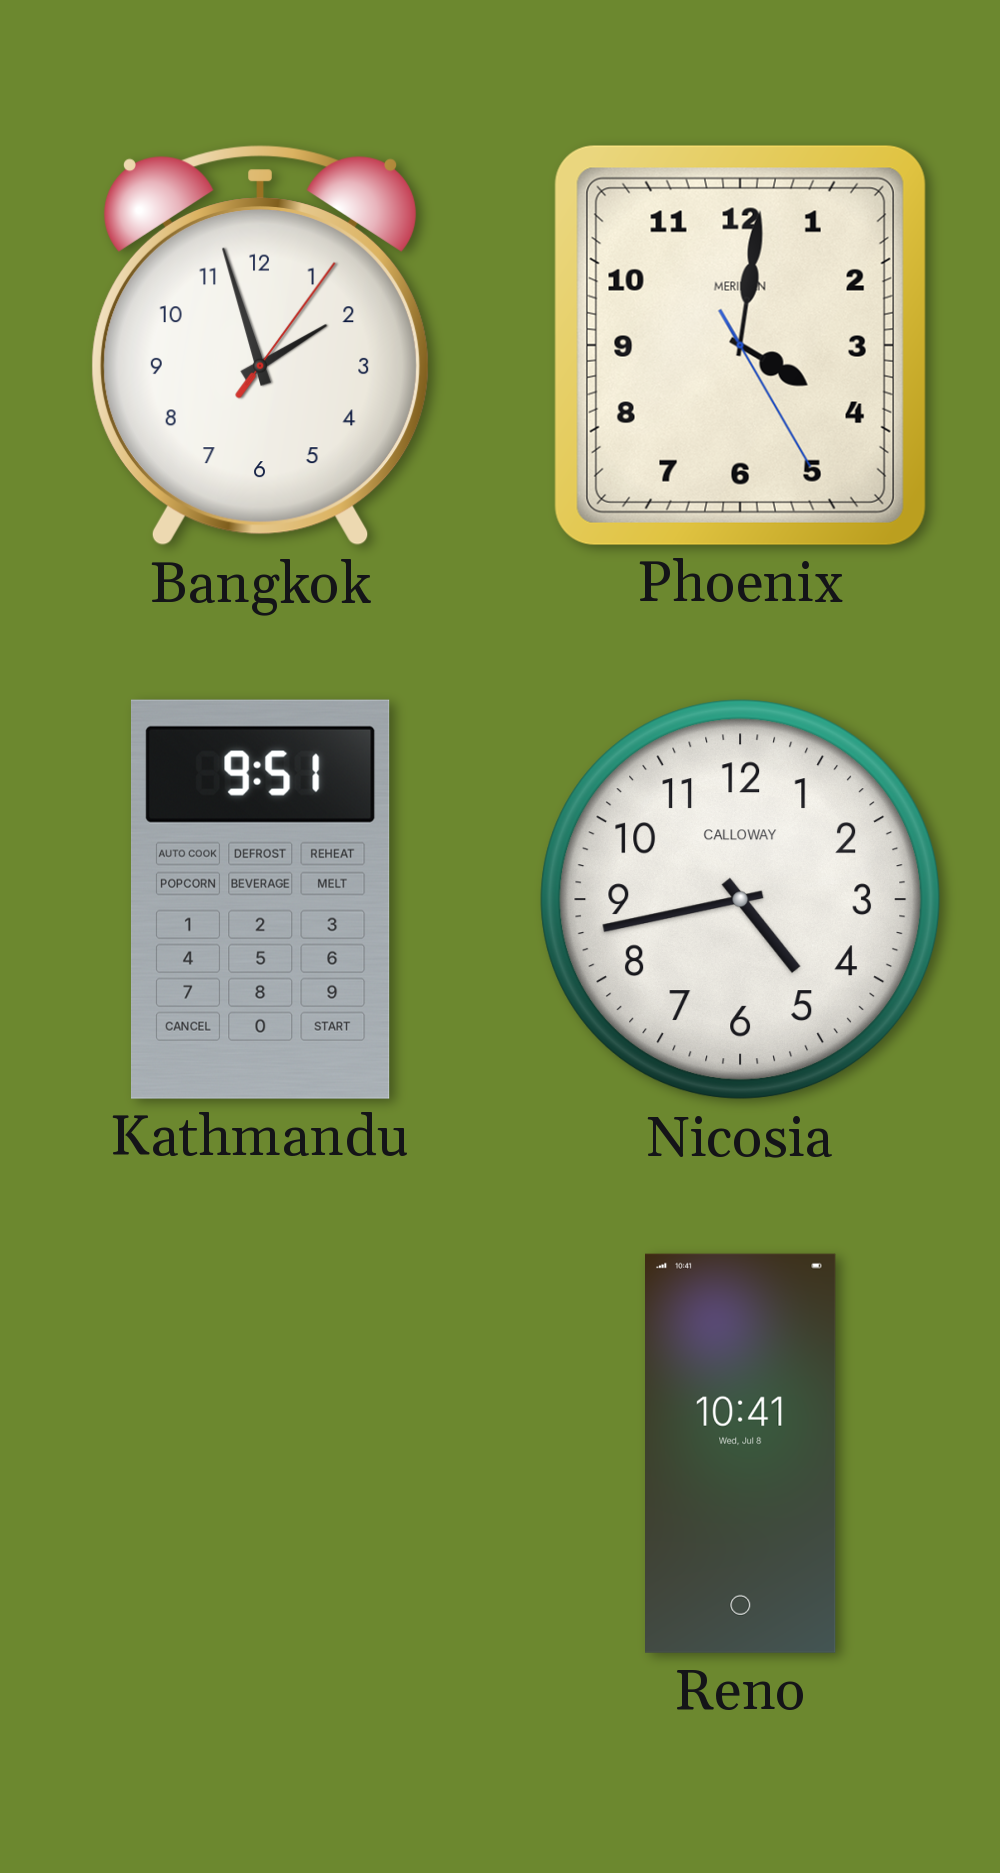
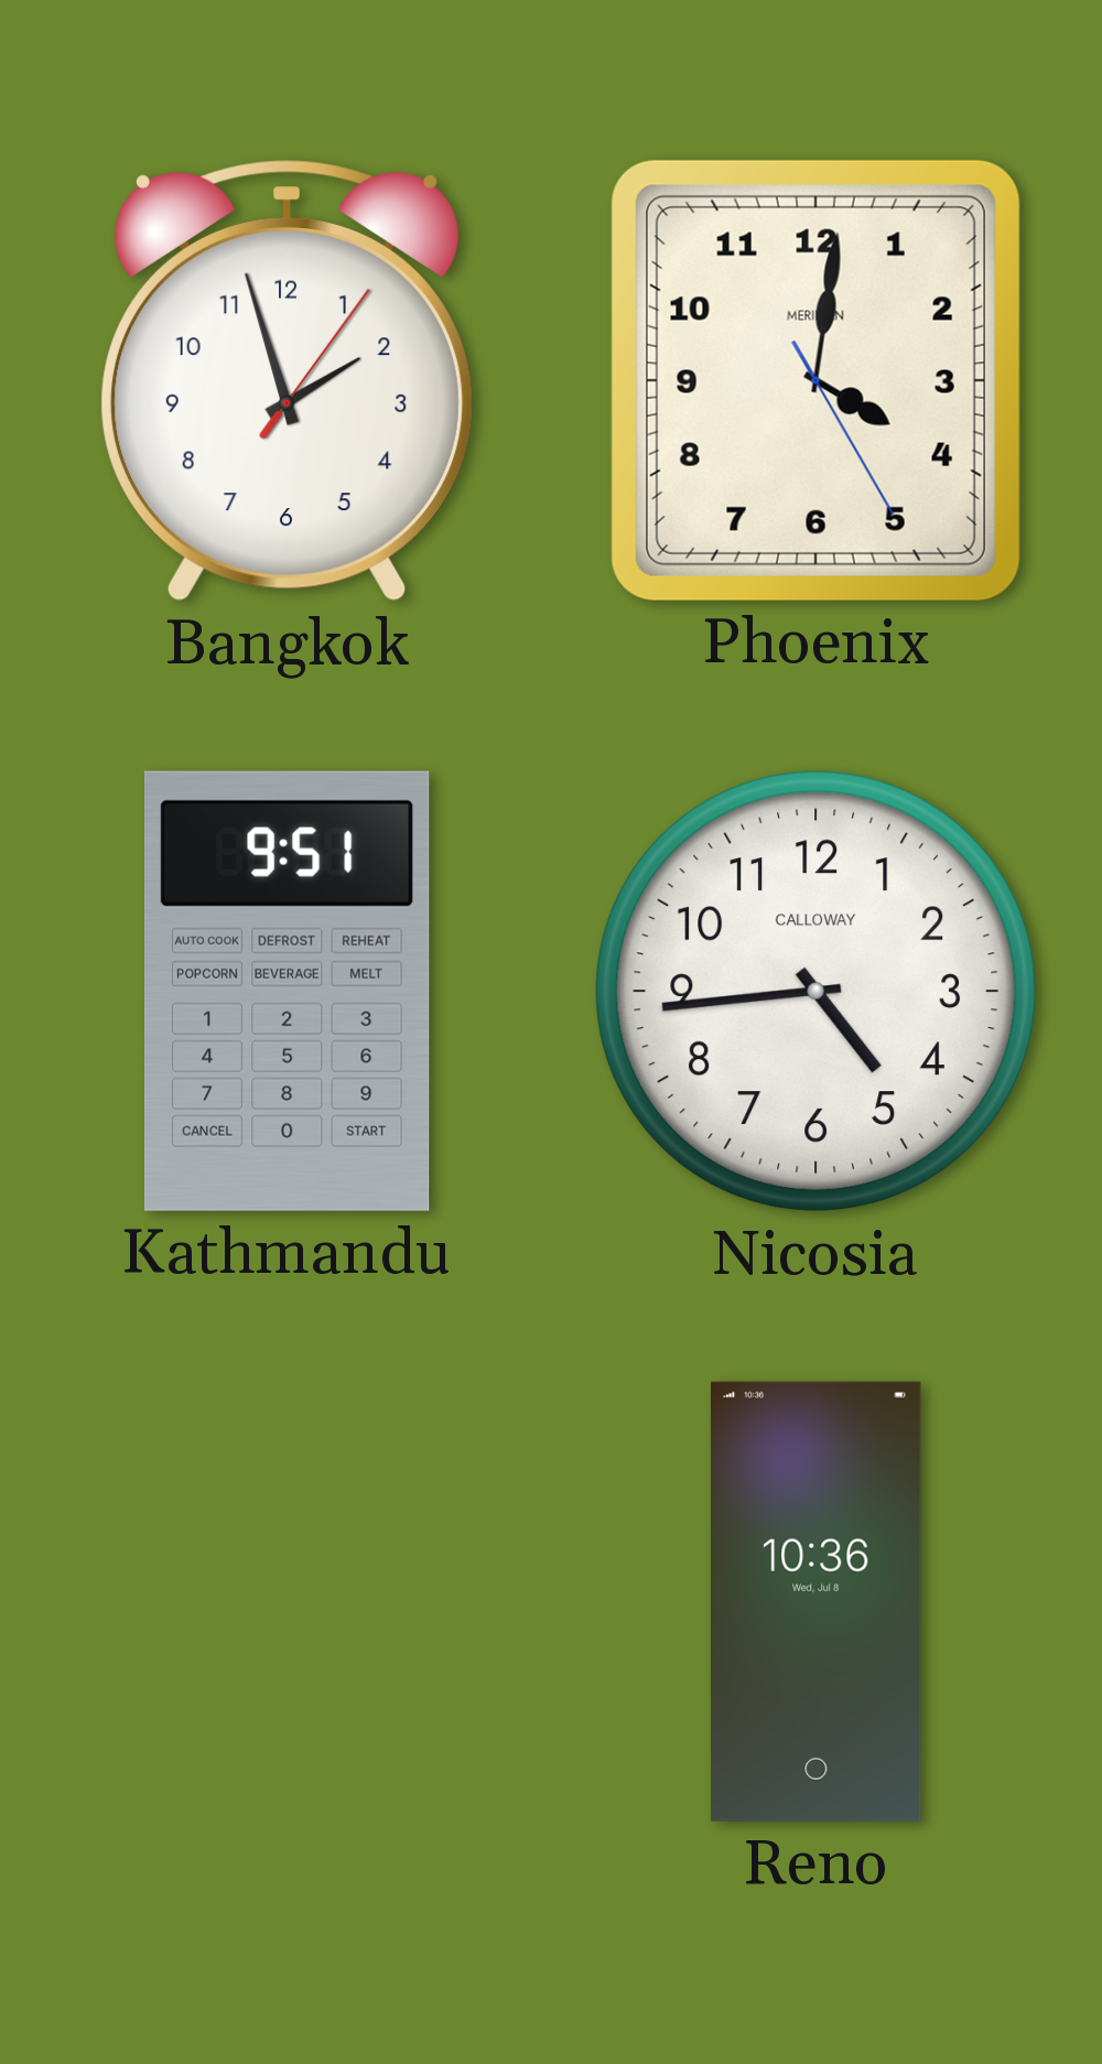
Nicosia: 4:43 -> 4:44 (817, 992)
Reno: 10:41 -> 10:36 (817, 1601)
